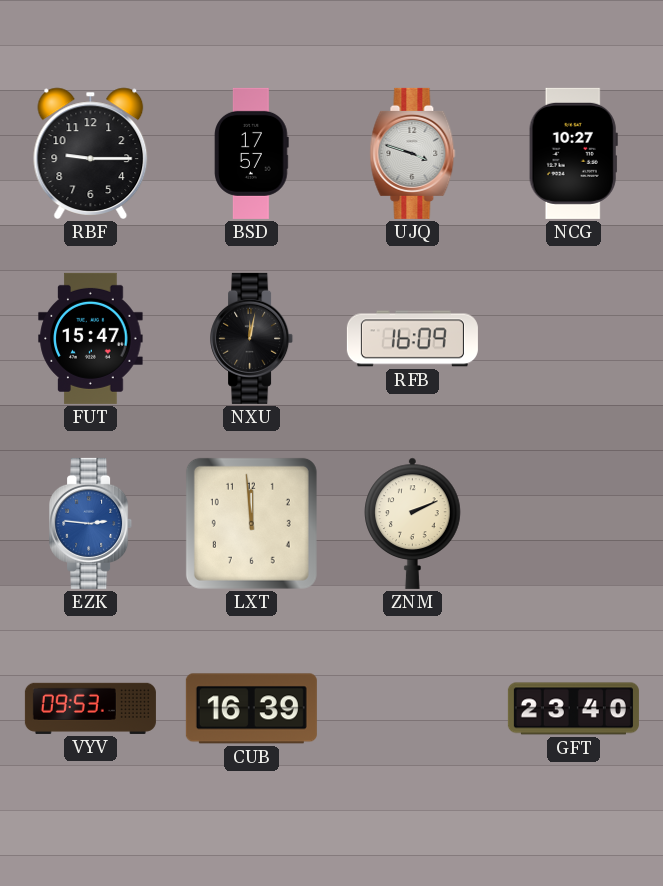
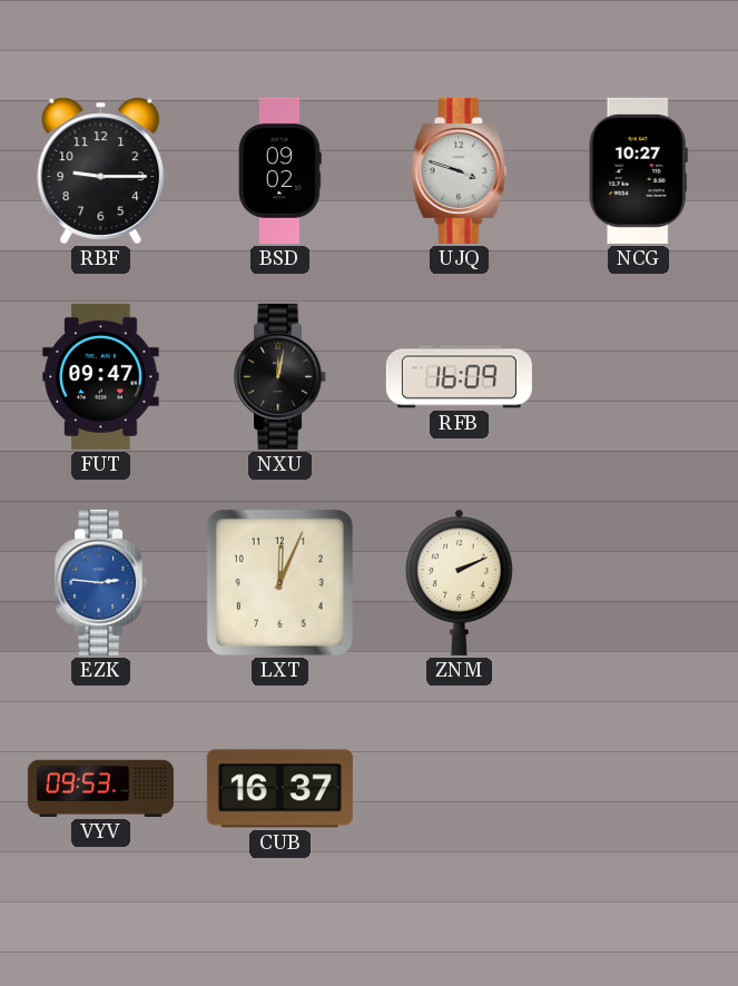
BSD: 17:57 -> 09:02 (281, 170)
FUT: 15:47 -> 09:47 (101, 376)
LXT: 11:59 -> 12:04 (279, 582)
CUB: 16:39 -> 16:37 (279, 789)
GFT: 23:40 -> none (573, 709)
